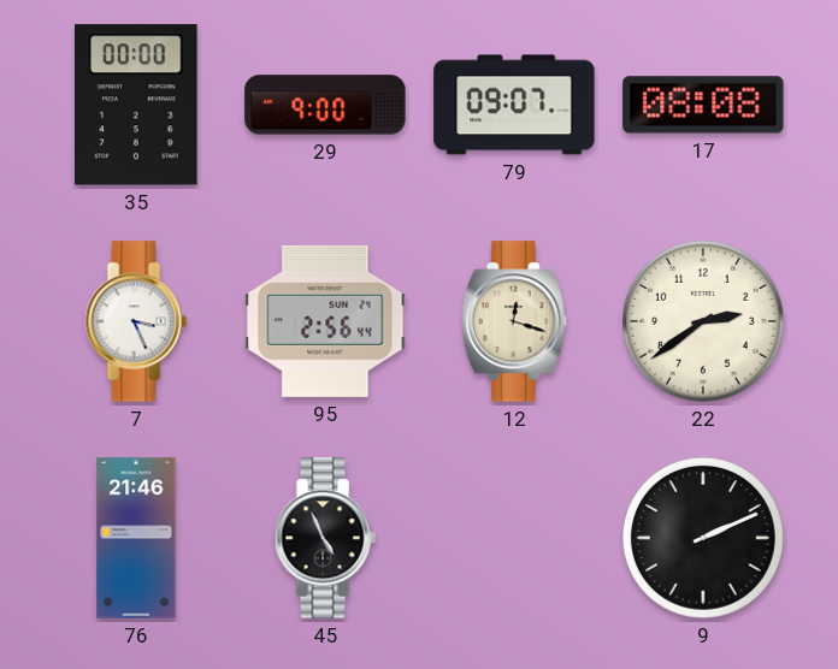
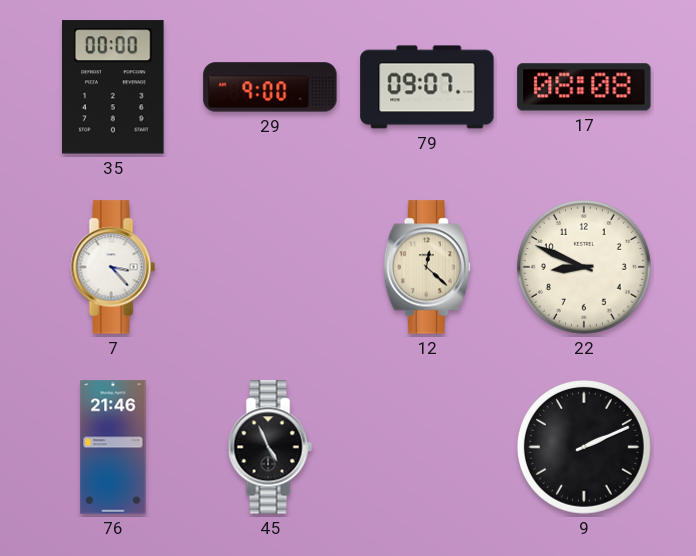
7: 3:26 -> 3:23 (113, 267)
95: 2:56 -> none (325, 321)
12: 12:18 -> 12:22 (426, 267)
22: 2:39 -> 8:49 (584, 267)
